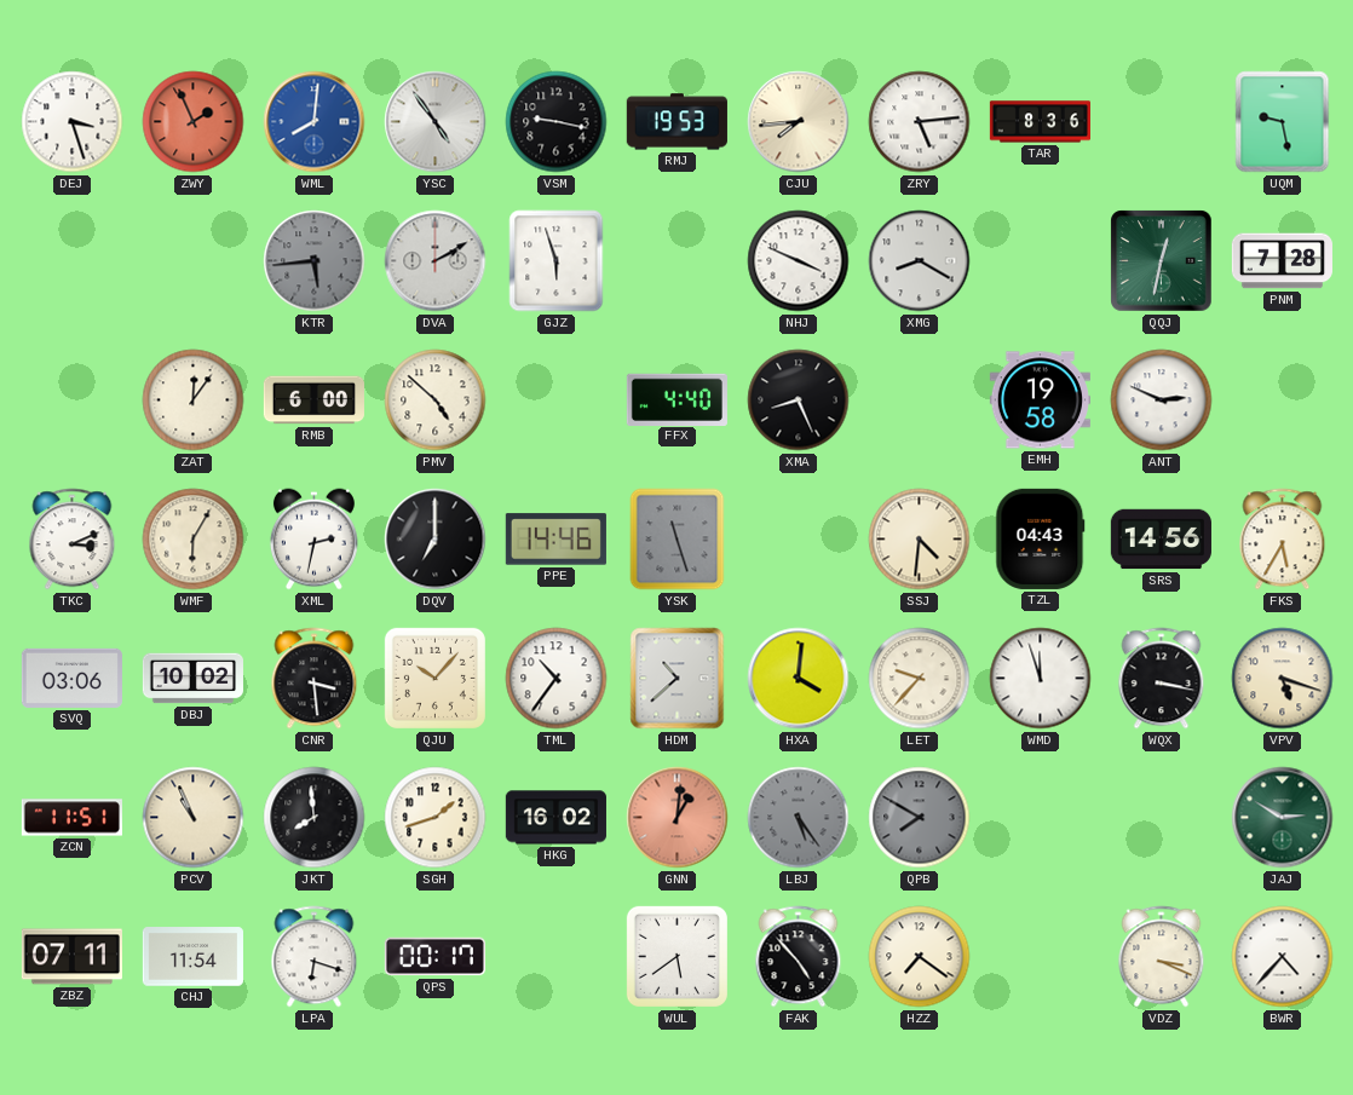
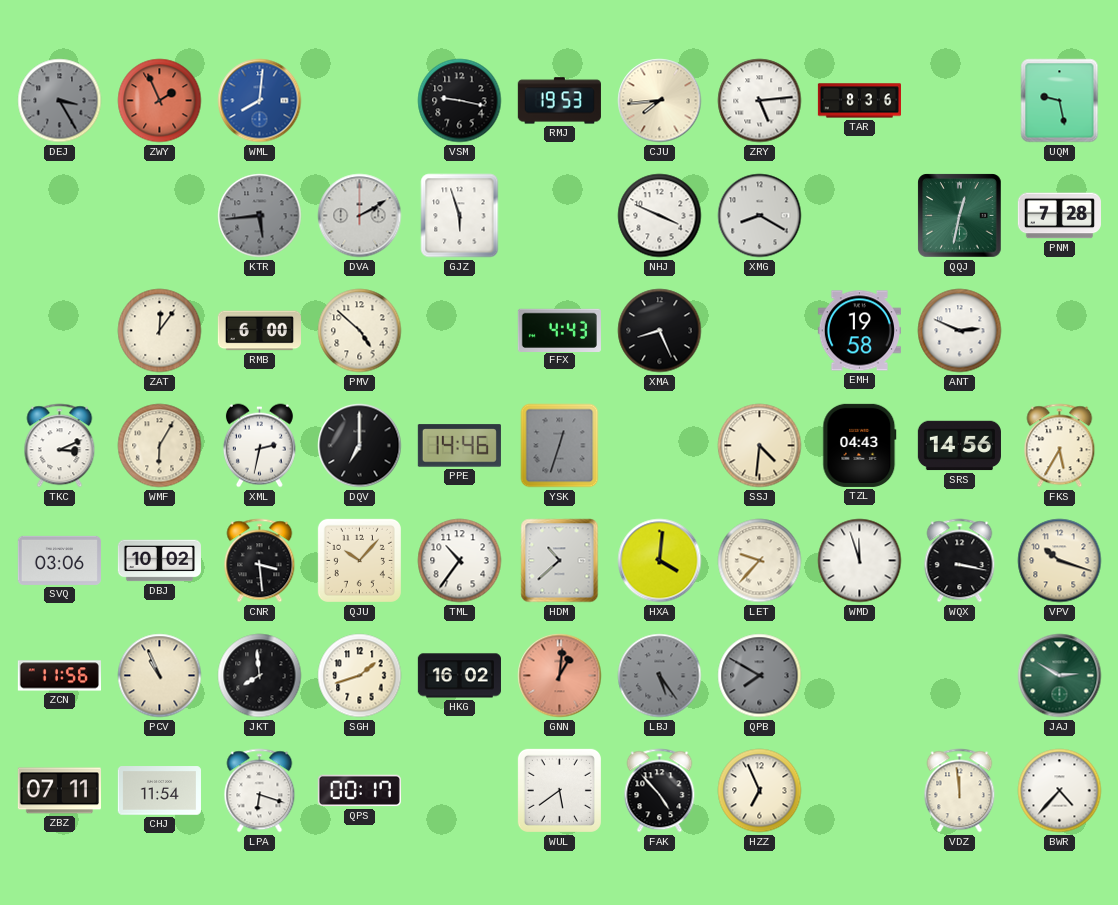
DEJ: 3:27 -> 3:25 (60, 101)
DEJ dial: white -> grey (60, 101)
YSC: 4:54 -> none (436, 122)
FFX: 4:40 -> 4:43 (559, 330)
YSK: 11:27 -> 12:33 (560, 446)
VPV: 5:18 -> 10:18 (1060, 561)
ZCN: 11:51 -> 11:56 (59, 676)
HZZ: 7:21 -> 6:56 (760, 791)
VDZ: 3:19 -> 11:59 (960, 791)
